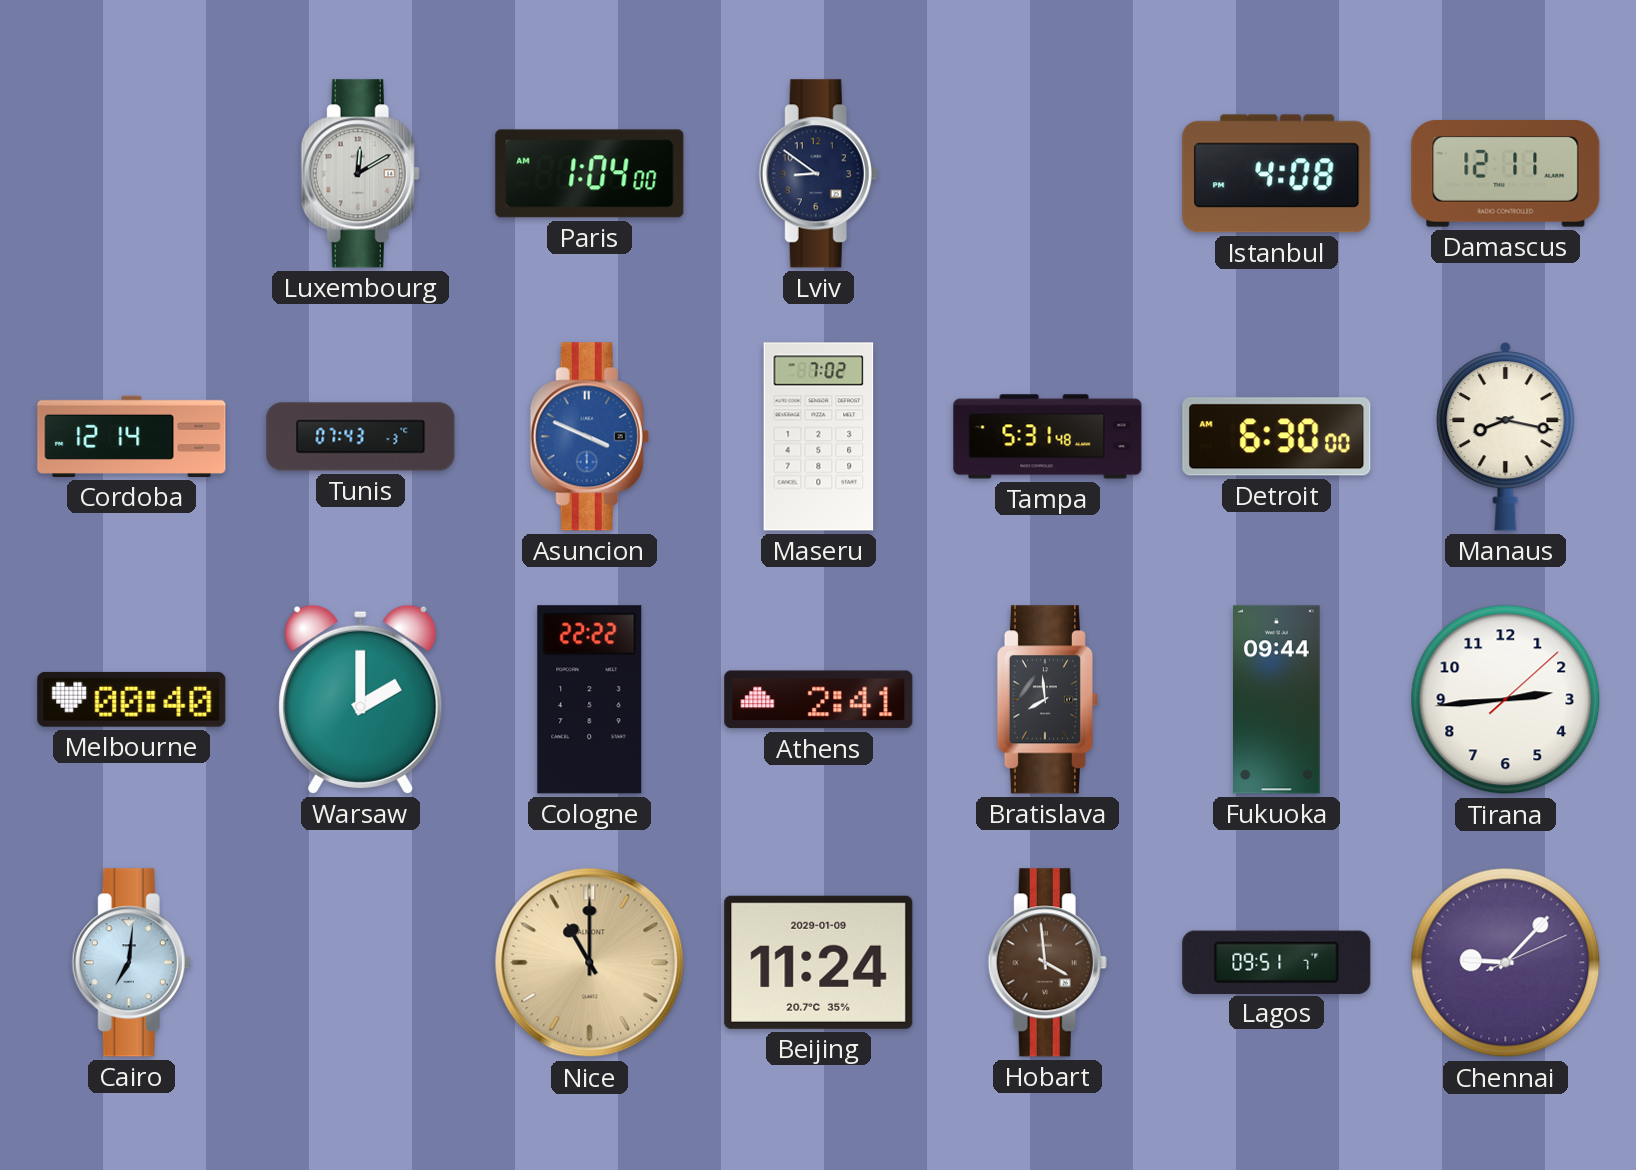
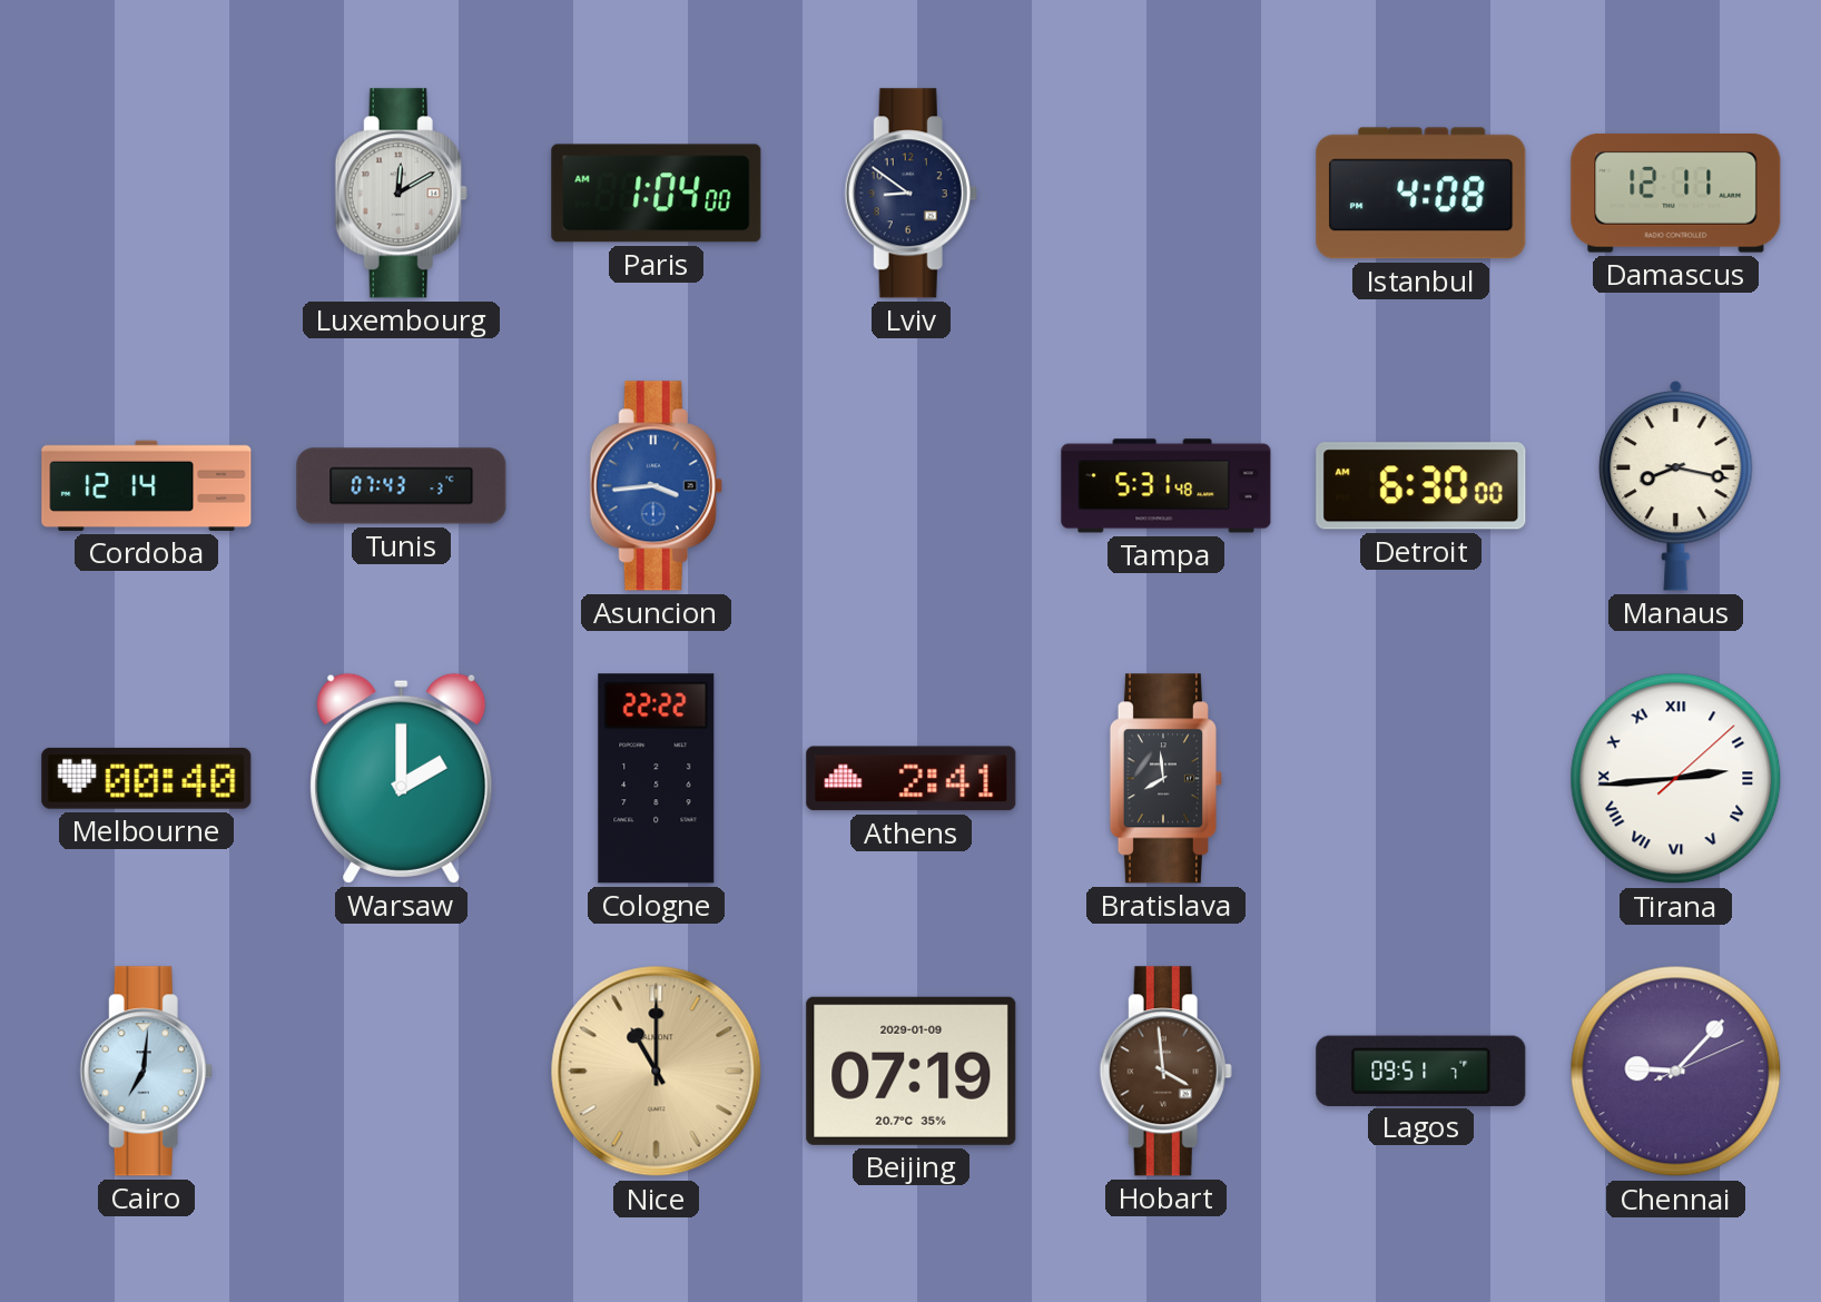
Asuncion: 3:49 -> 3:44 (656, 486)
Maseru: 7:02 -> none (819, 437)
Fukuoka: 09:44 -> none (1277, 700)
Tirana numerals: Arabic -> Roman (1676, 779)
Beijing: 11:24 -> 07:19 (912, 1071)
